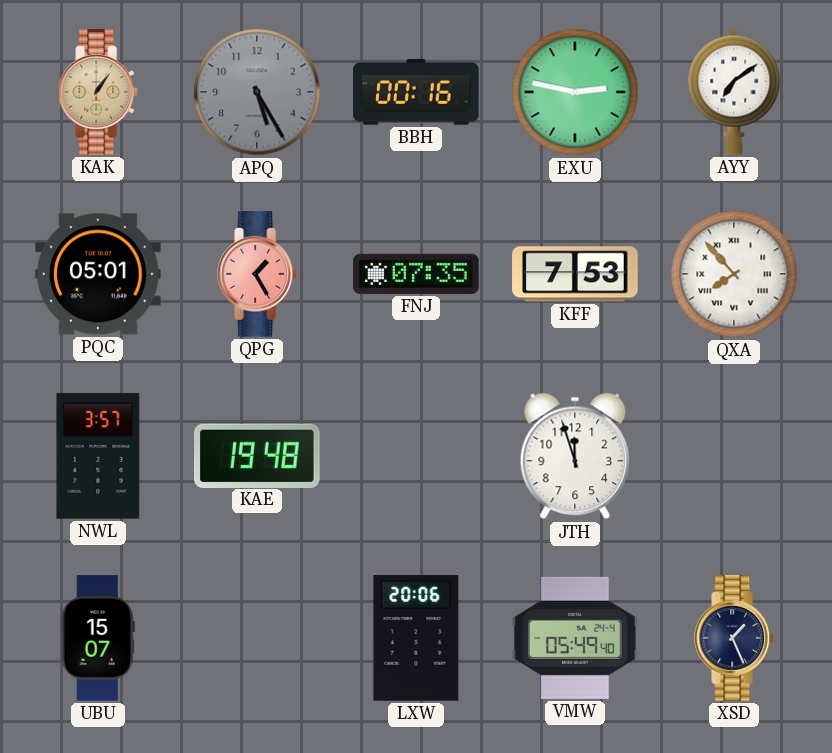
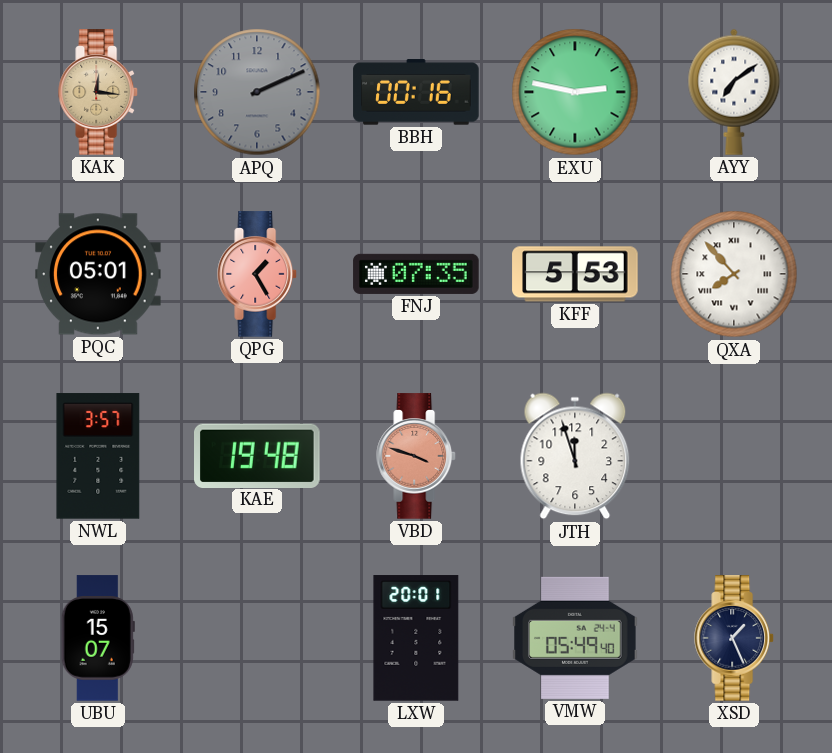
KAK: 1:06 -> 12:16 (99, 92)
APQ: 5:25 -> 2:11 (257, 92)
KFF: 7:53 -> 5:53 (575, 274)
VBD: none -> 3:48 (417, 456)
LXW: 20:06 -> 20:01 (416, 638)
